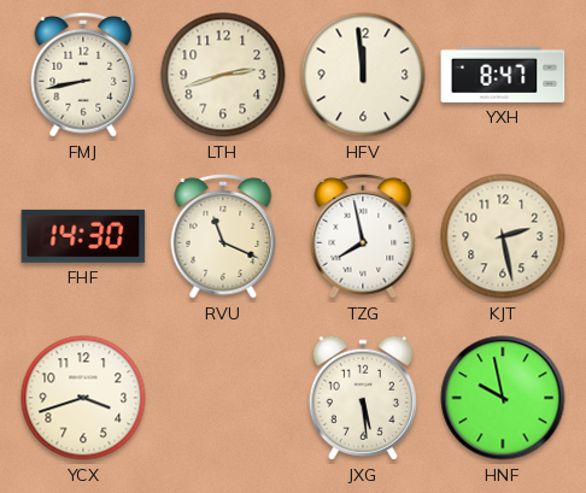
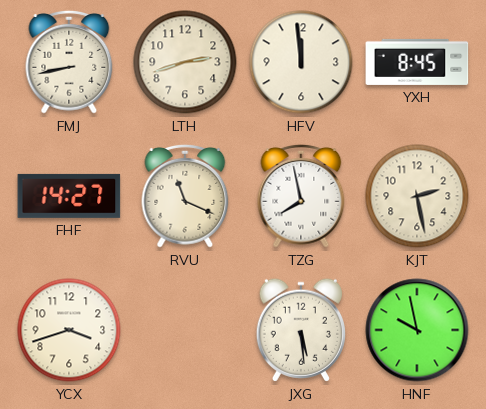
YXH: 8:47 -> 8:45 (417, 62)
FHF: 14:30 -> 14:27 (69, 196)
